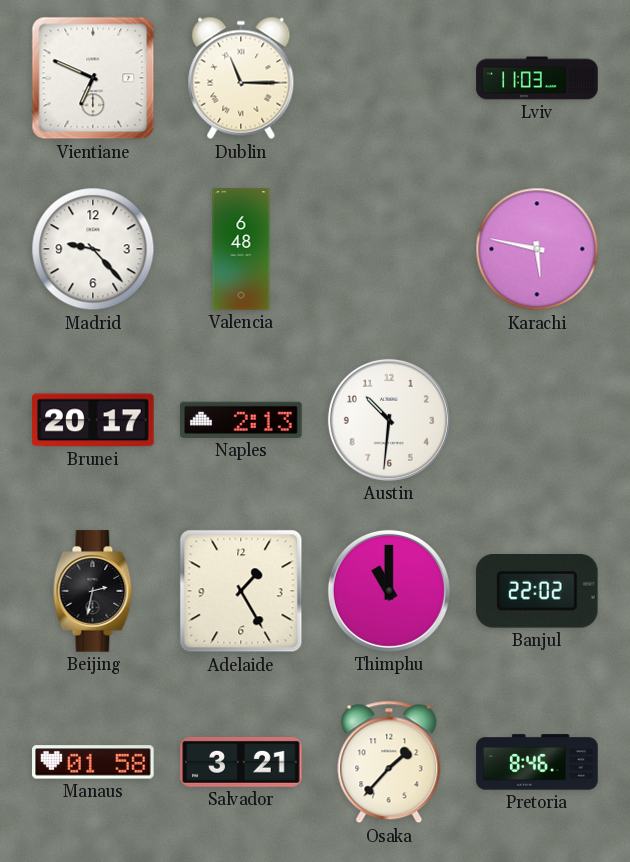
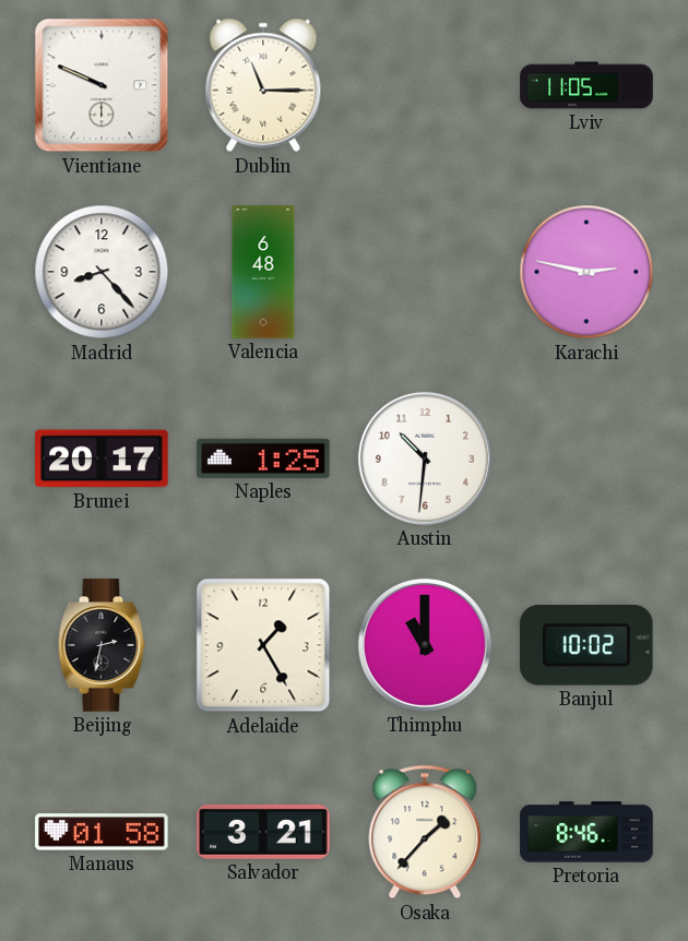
Vientiane: 6:49 -> 9:49 (102, 85)
Lviv: 11:03 -> 11:05 (586, 85)
Madrid: 9:23 -> 8:23 (102, 272)
Karachi: 5:47 -> 2:47 (586, 272)
Naples: 2:13 -> 1:25 (263, 458)
Banjul: 22:02 -> 10:02 (586, 646)
